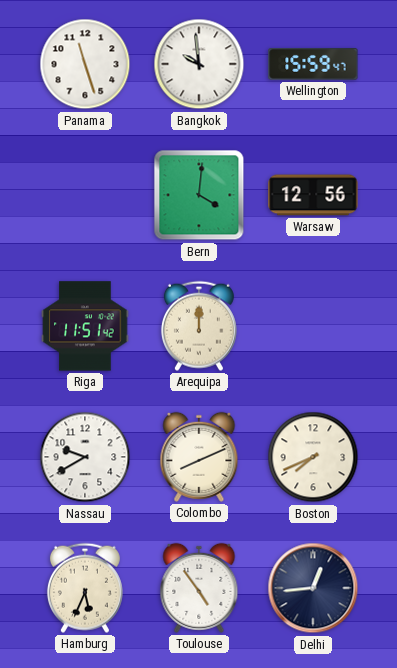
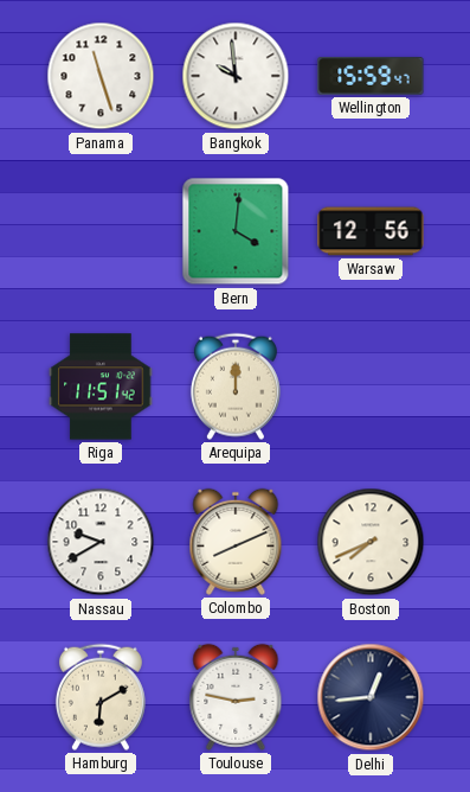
Hamburg: 5:34 -> 6:10 (101, 697)
Toulouse: 4:54 -> 2:47 (236, 697)
